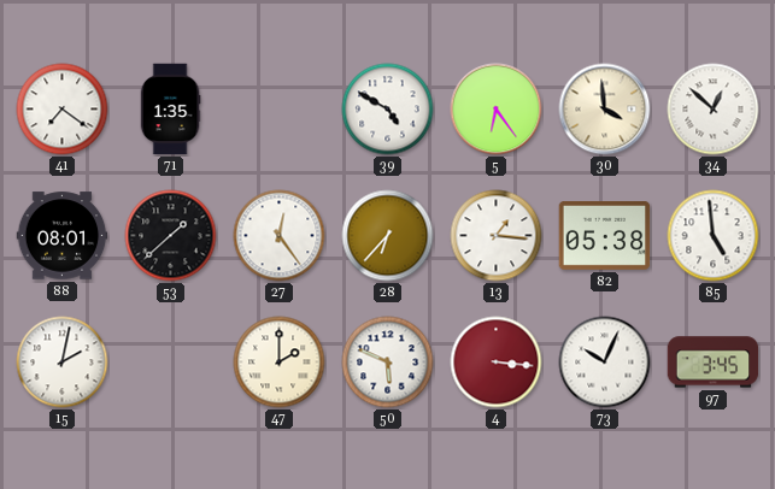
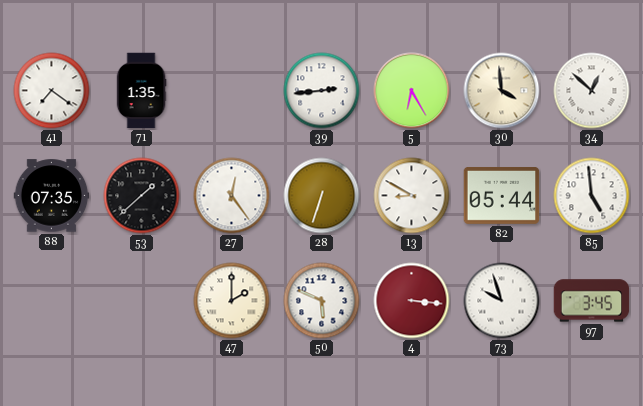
39: 4:50 -> 2:44 (322, 91)
5: 6:24 -> 6:25 (412, 91)
88: 08:01 -> 07:35 (52, 196)
28: 6:37 -> 6:33 (322, 196)
13: 1:16 -> 8:50 (412, 196)
82: 05:38 -> 05:44 (502, 196)
15: 2:02 -> none (63, 363)
73: 10:04 -> 9:57 (502, 301)
